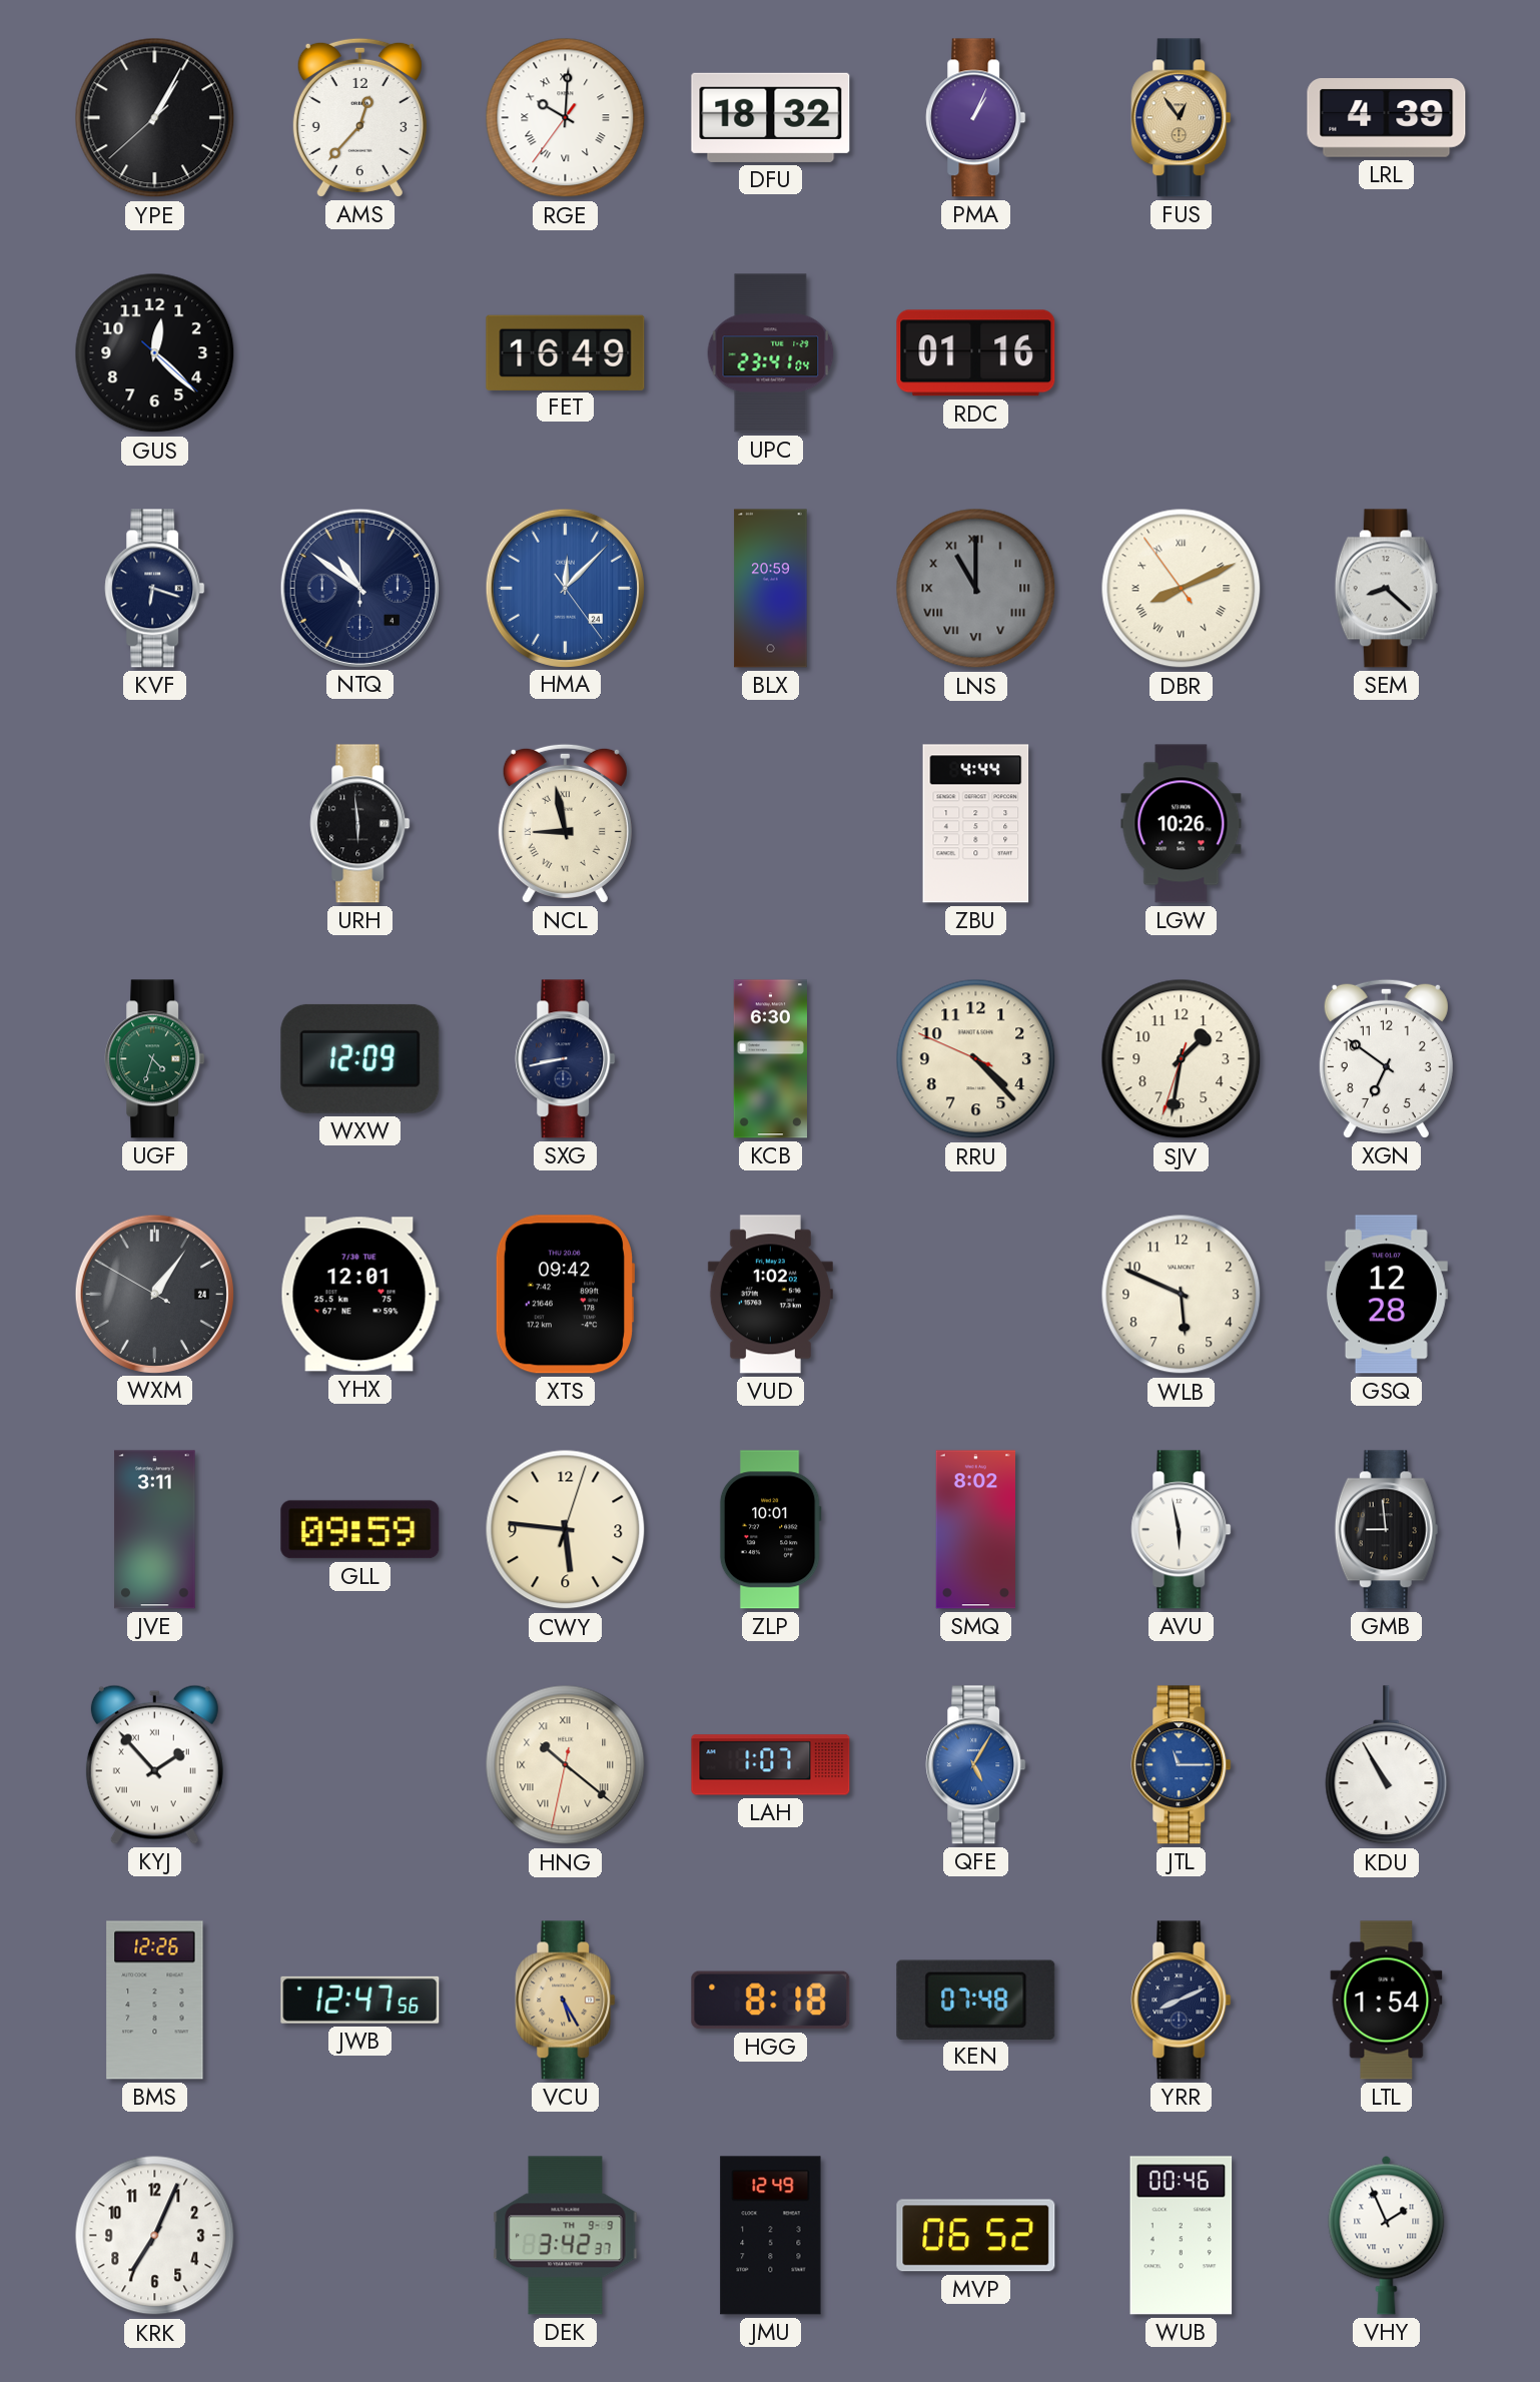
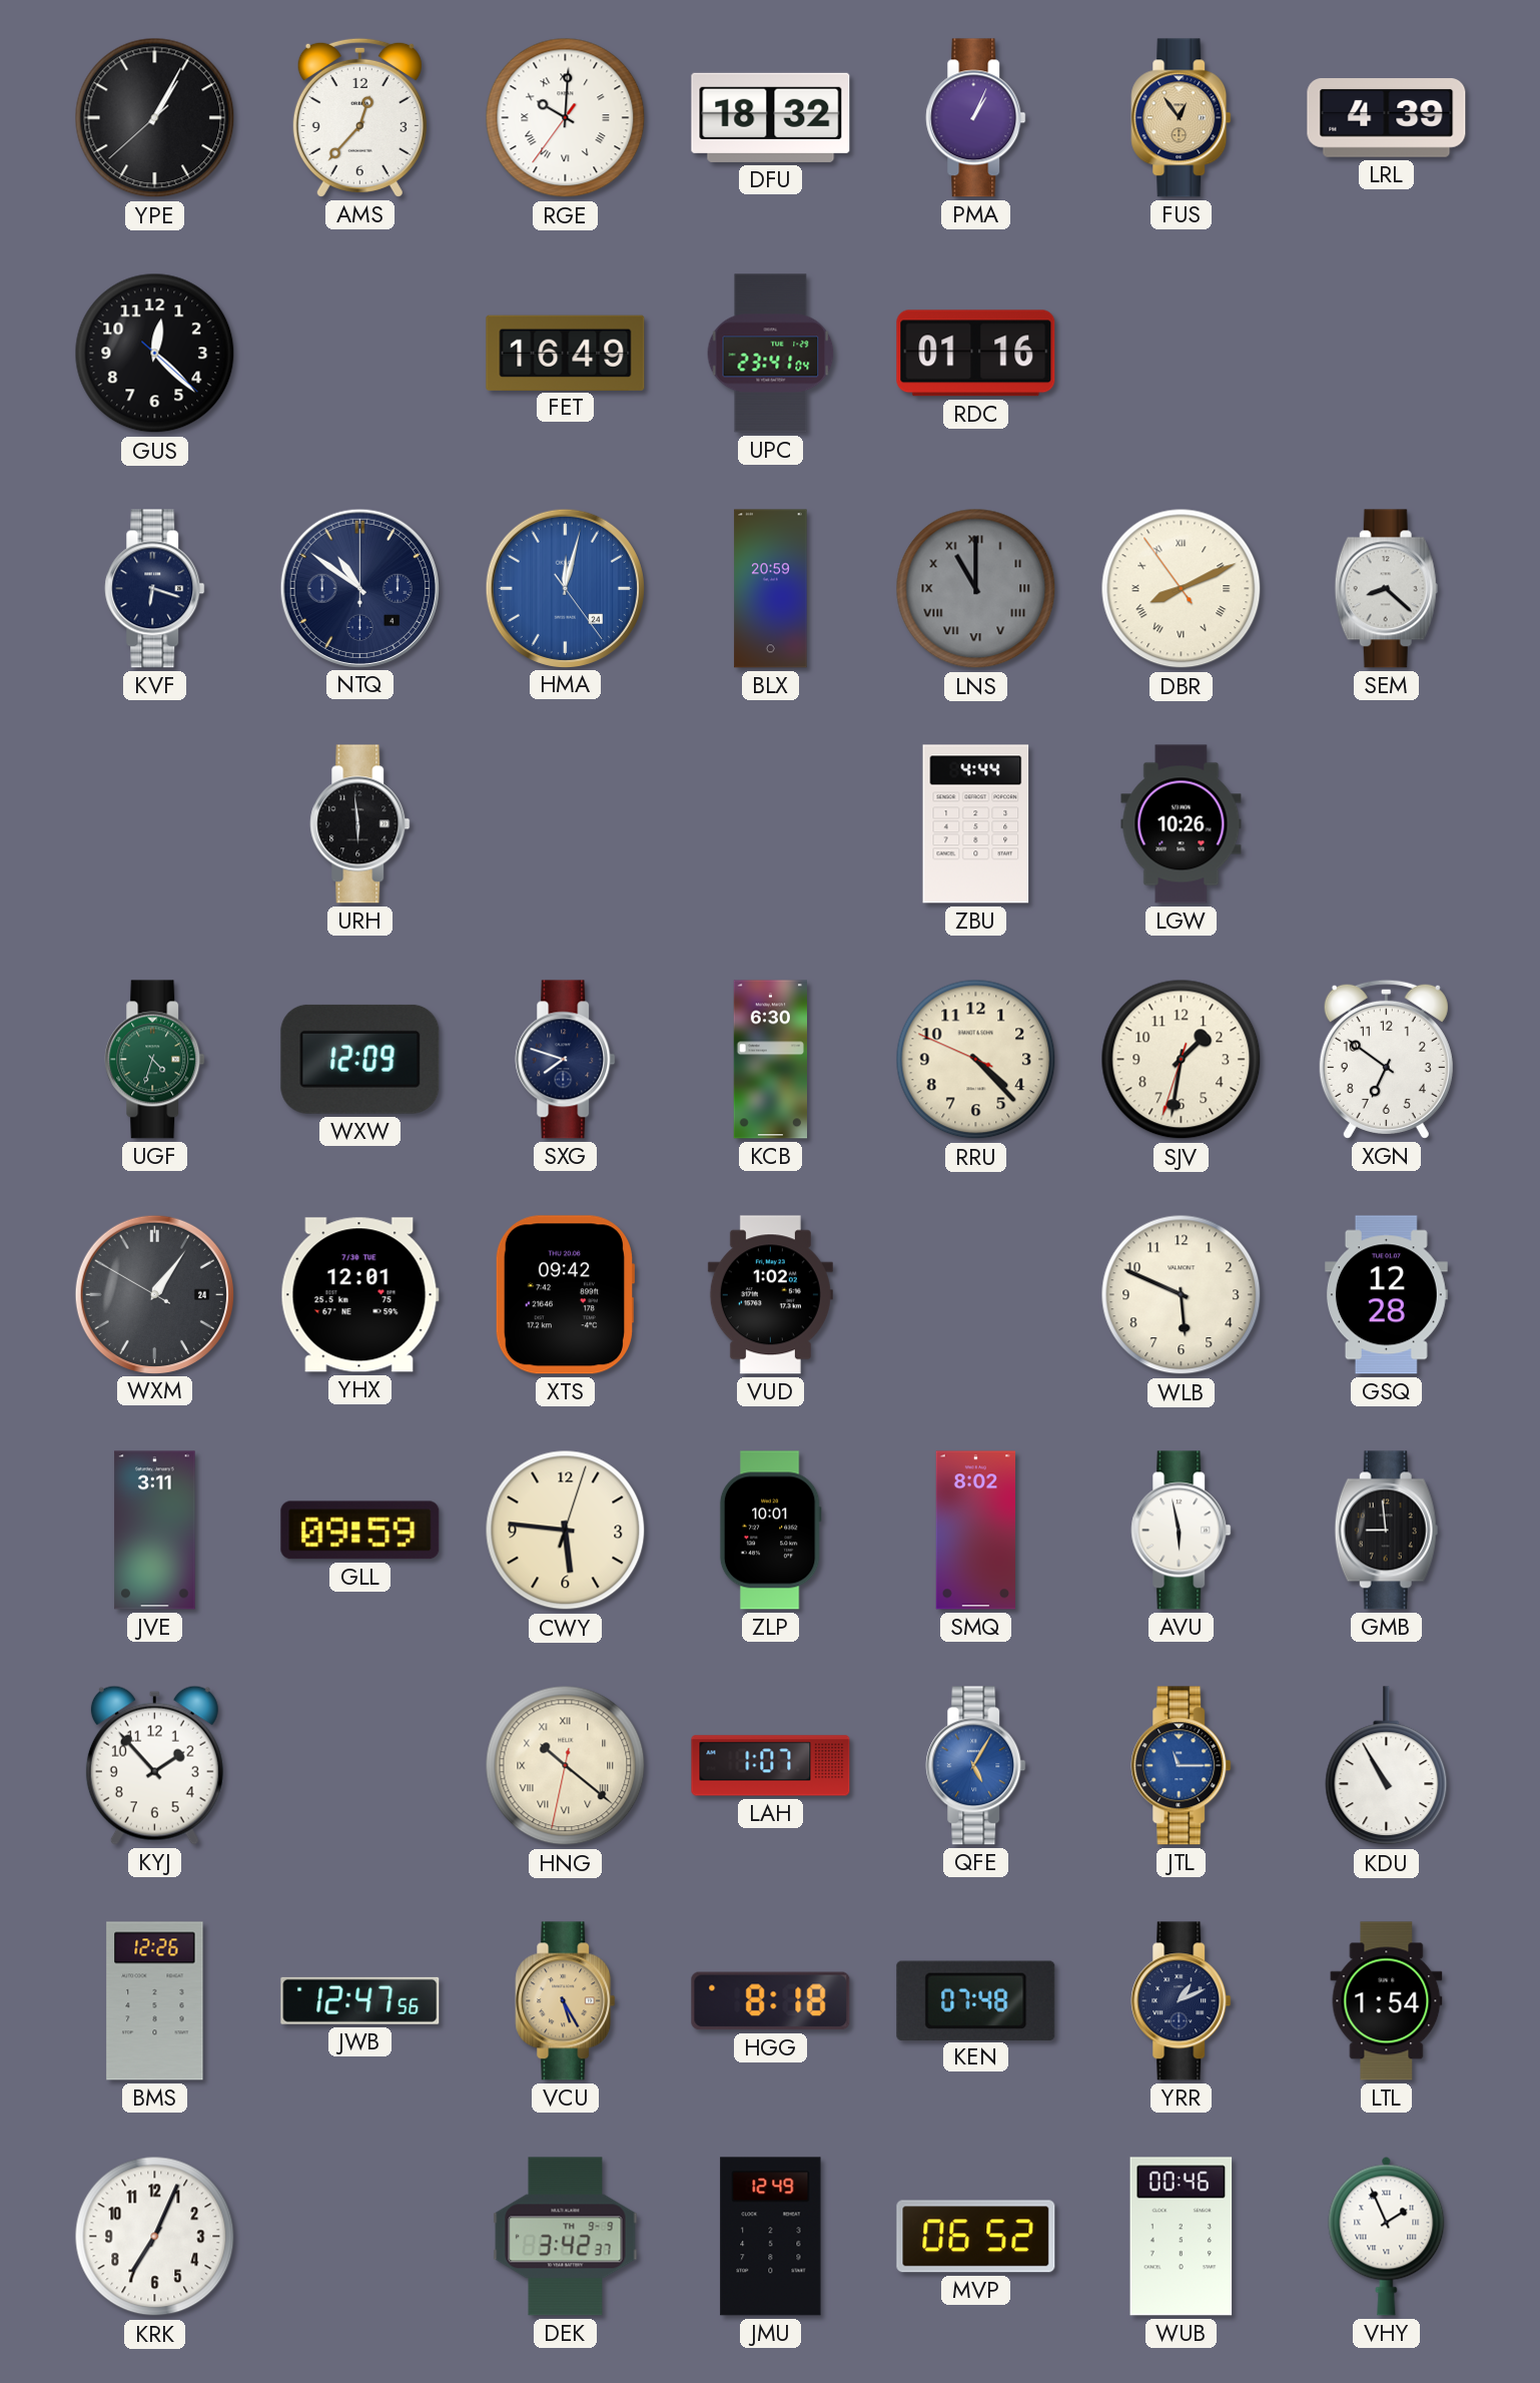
HMA: 12:07 -> 12:02 (565, 588)
NCL: 8:58 -> none (565, 823)
SXG: 8:43 -> 7:48 (566, 1060)
KYJ numerals: Roman -> Arabic (154, 1765)
YRR: 8:11 -> 1:11 (1182, 2001)
